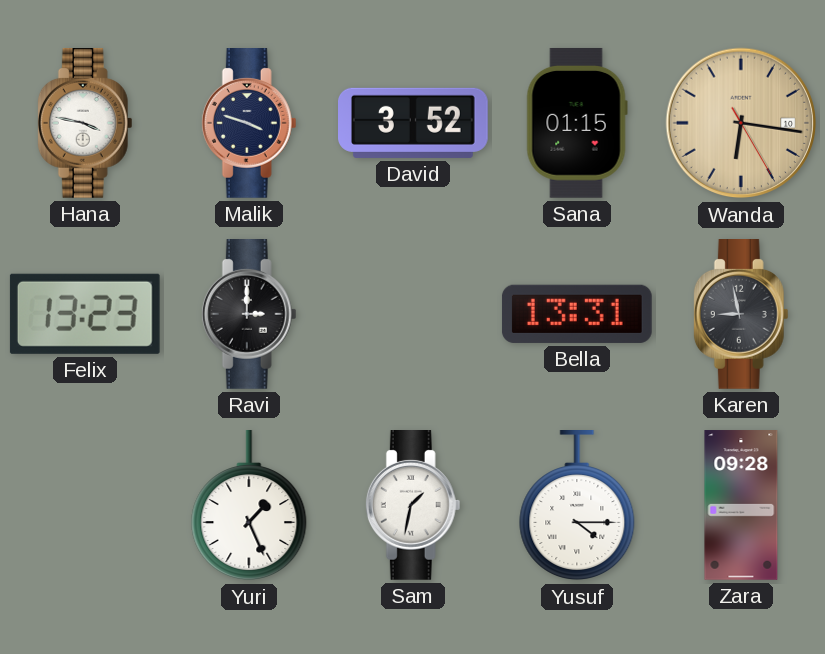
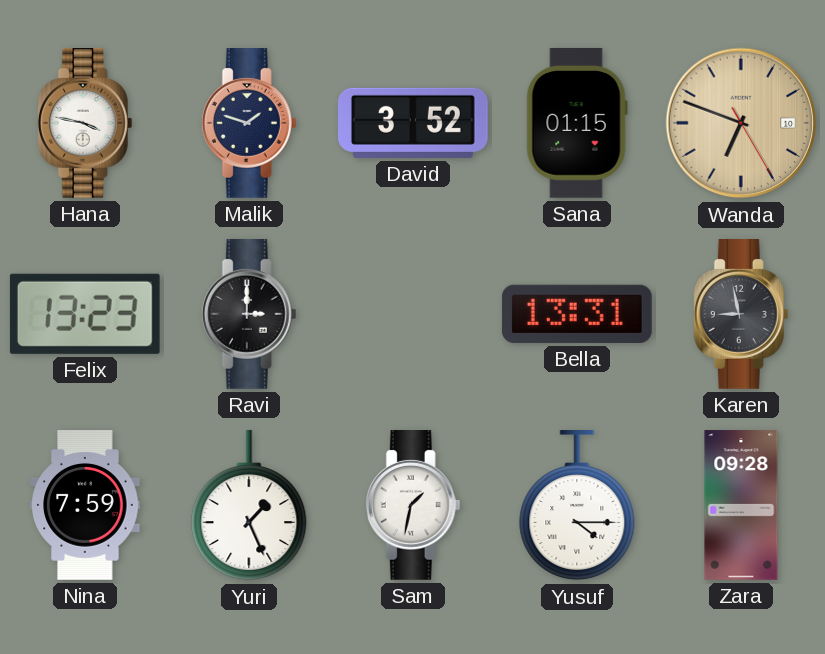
Malik: 3:48 -> 1:48 (249, 124)
Wanda: 6:16 -> 6:48 (741, 123)
Nina: none -> 7:59 (85, 505)
